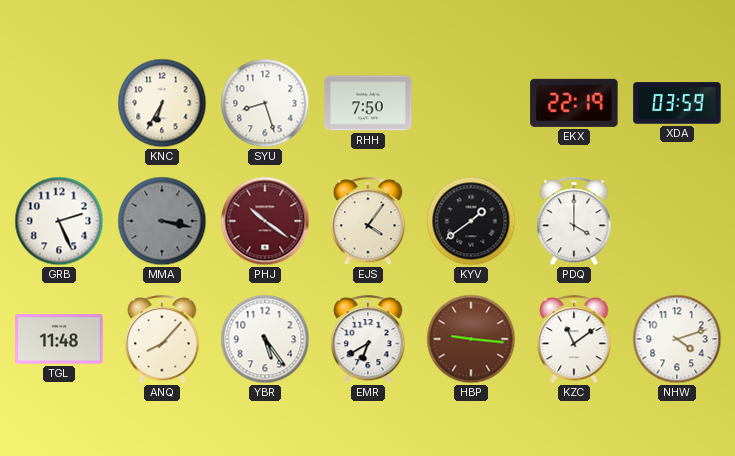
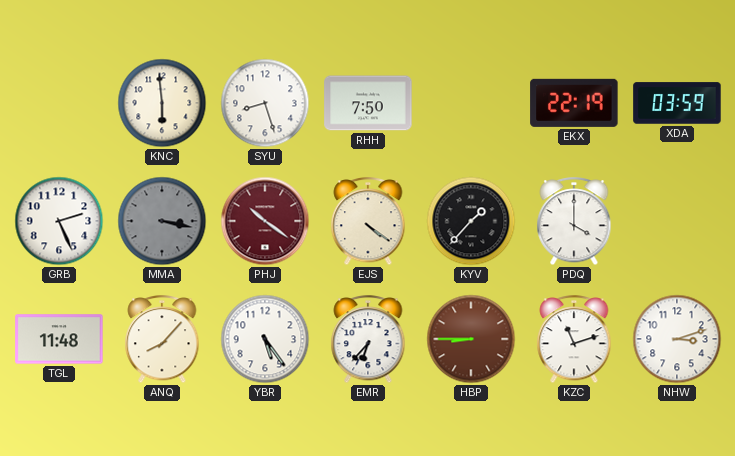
KNC: 6:35 -> 5:59 (162, 103)
EJS: 4:06 -> 4:21 (368, 222)
KYV: 1:39 -> 1:37 (471, 221)
EMR: 6:40 -> 6:37 (368, 340)
HBP: 9:16 -> 8:45 (471, 339)
KZC: 11:09 -> 11:12 (574, 340)
NHW: 4:12 -> 3:12 (677, 339)
